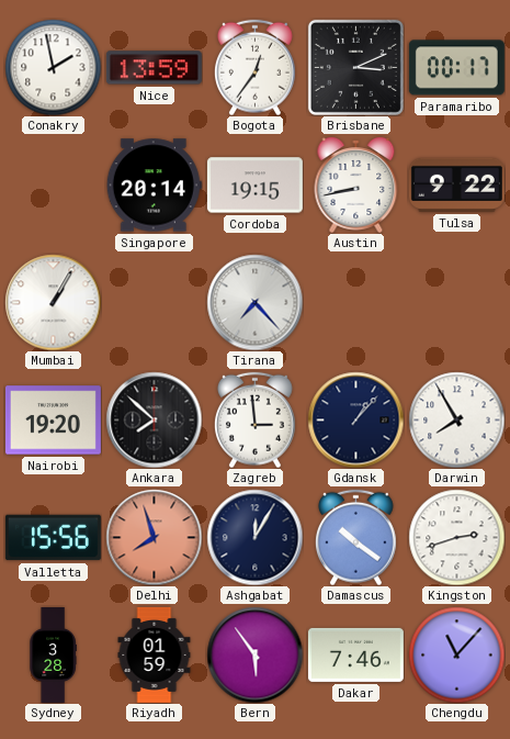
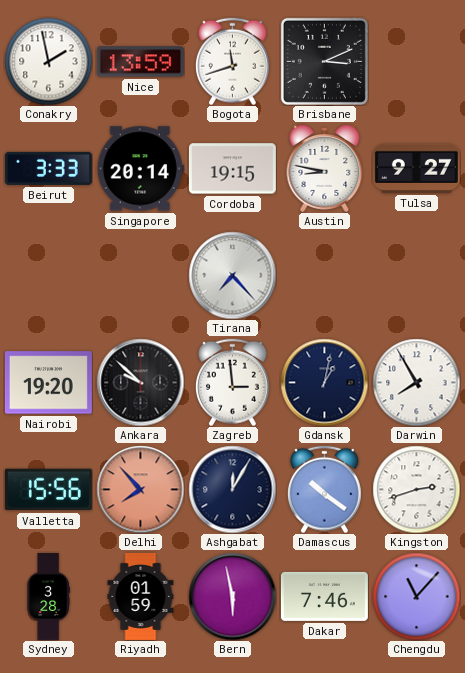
Bogota: 12:36 -> 11:42 (233, 61)
Paramaribo: 00:17 -> none (456, 68)
Beirut: none -> 3:33 (48, 168)
Austin: 8:43 -> 8:47 (325, 169)
Tulsa: 9:22 -> 9:27 (416, 168)
Mumbai: 1:05 -> none (53, 302)
Ankara: 7:52 -> 9:52 (140, 382)
Gdansk: 1:07 -> 1:02 (324, 382)
Delhi: 7:57 -> 7:53 (140, 489)
Bern: 5:54 -> 5:58 (232, 596)
